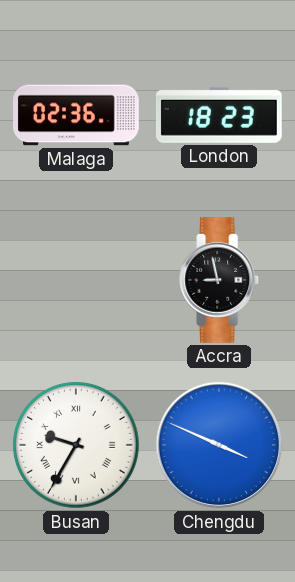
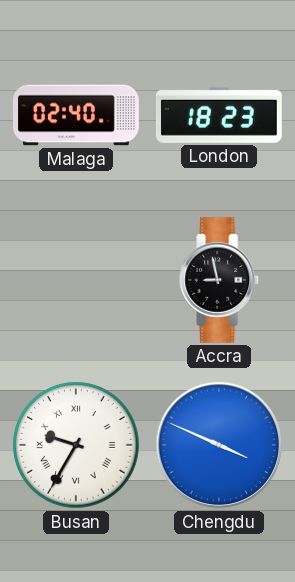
Malaga: 02:36 -> 02:40 (77, 115)
